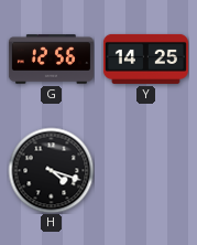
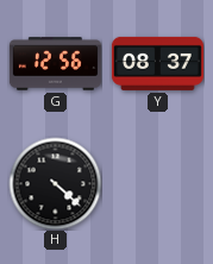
Y: 14:25 -> 08:37 (157, 63)
H: 4:18 -> 4:22 (55, 183)
